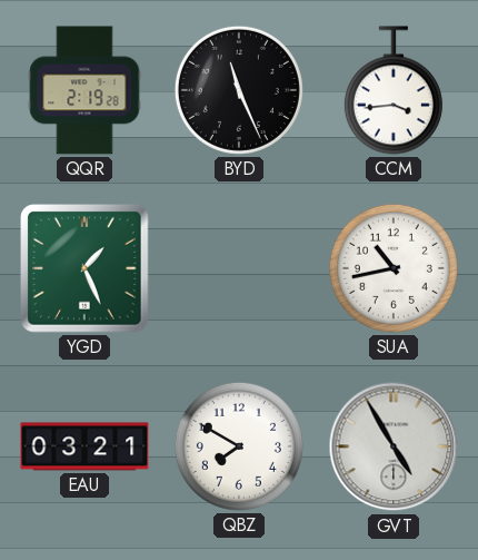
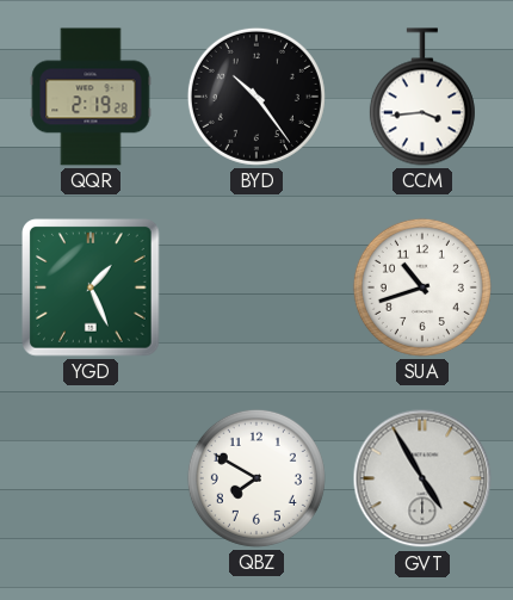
BYD: 11:26 -> 10:24 (256, 97)
SUA: 10:43 -> 10:42 (422, 287)
EAU: 03:21 -> none (84, 446)
